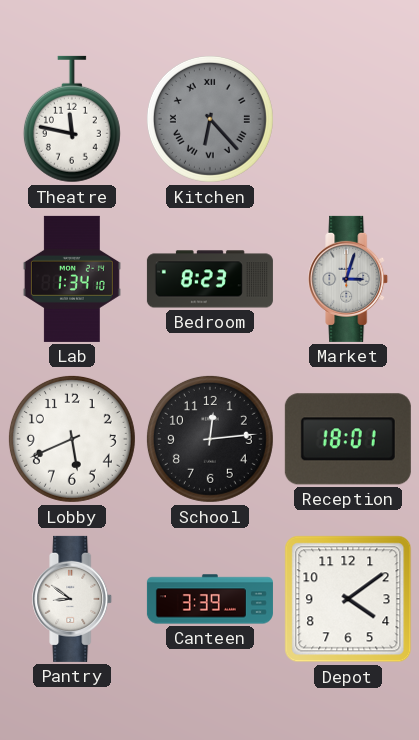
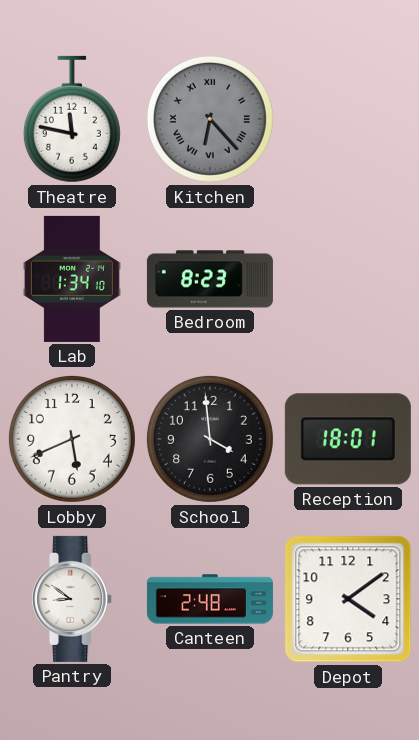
Market: 3:03 -> none (349, 279)
School: 12:14 -> 3:59 (210, 439)
Canteen: 3:39 -> 2:48 (210, 599)
